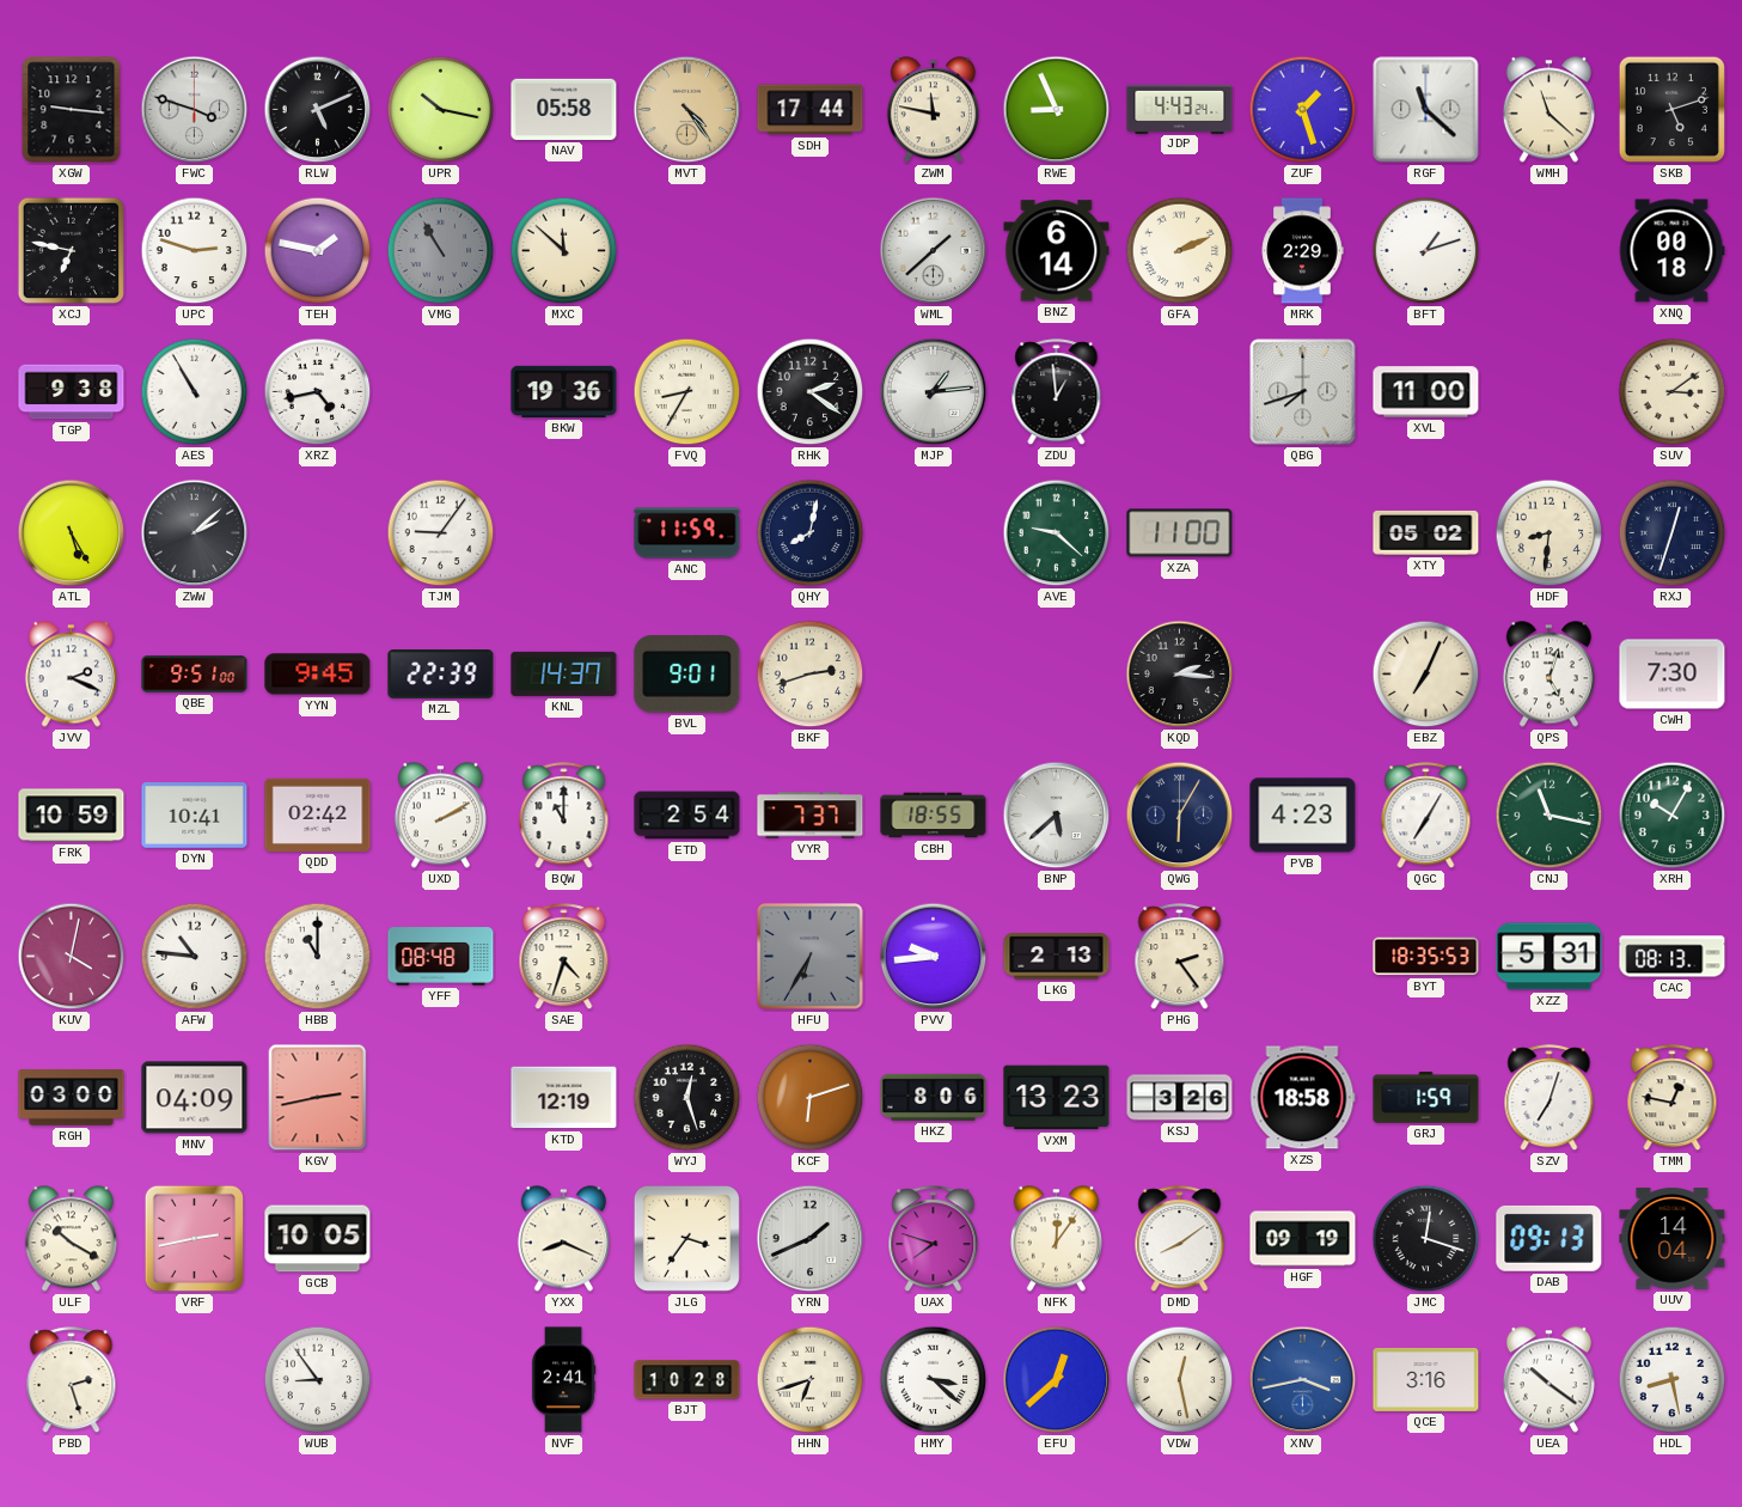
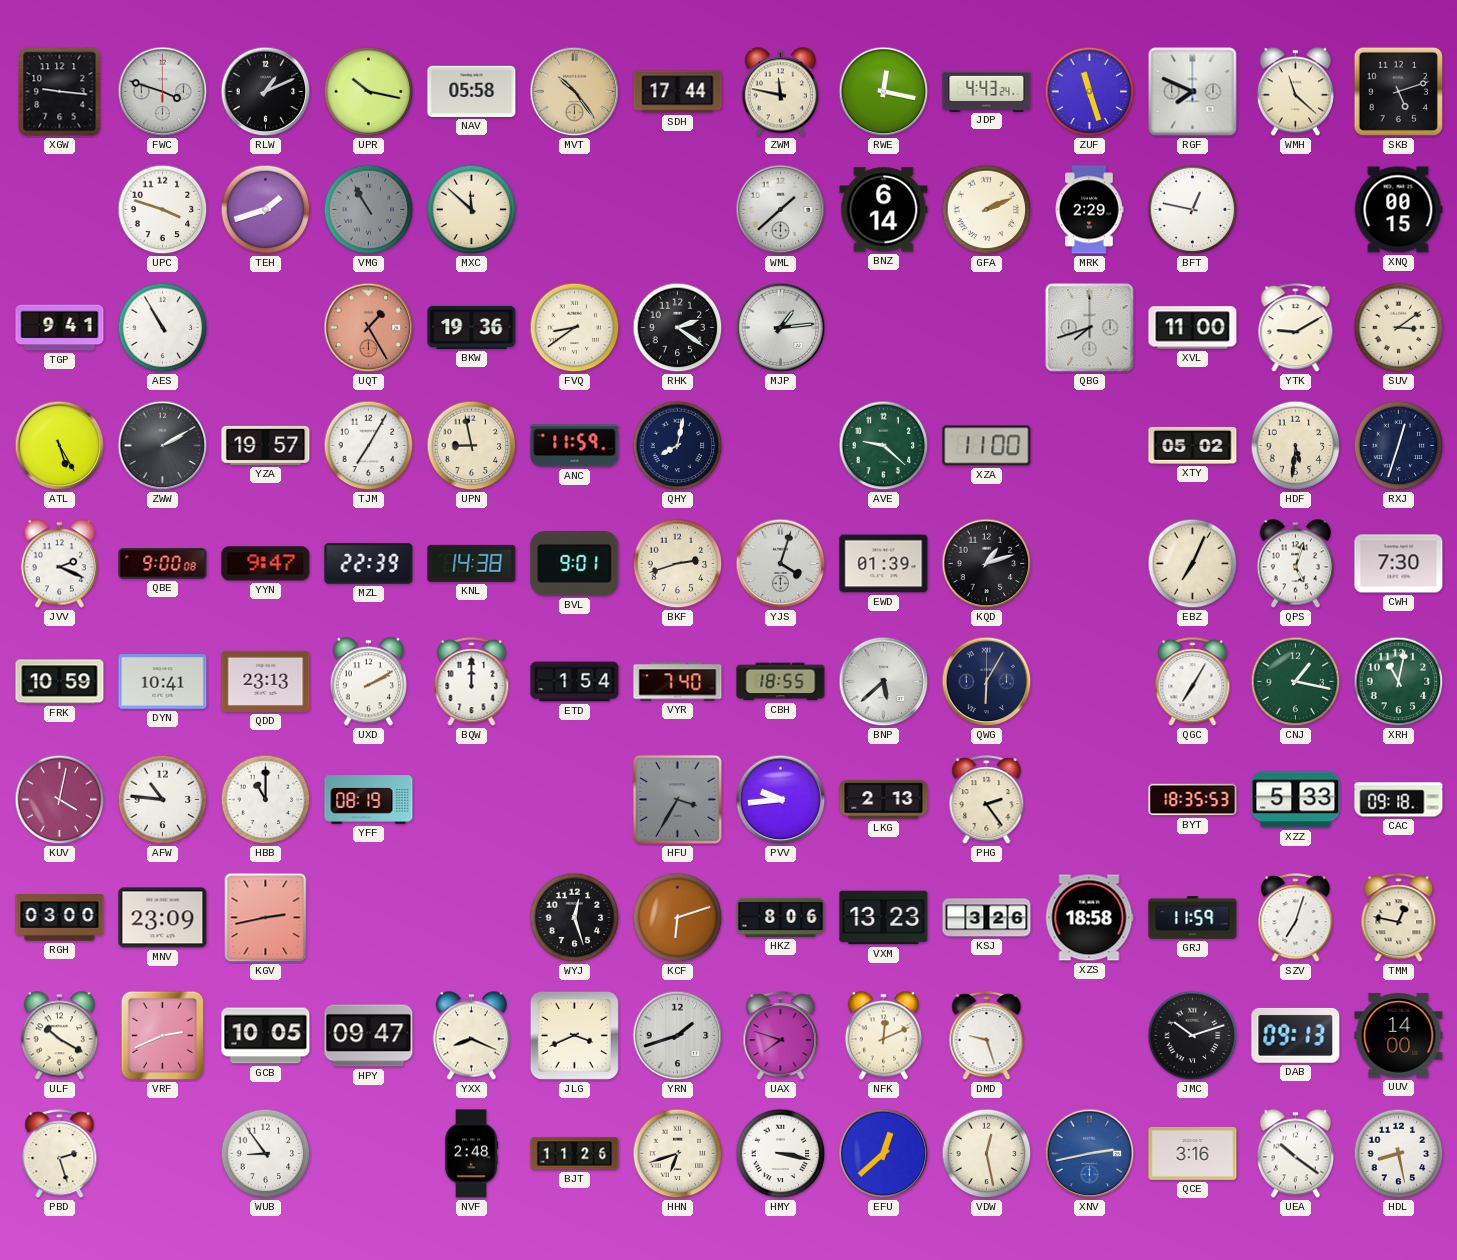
RLW: 5:11 -> 1:11 (266, 92)
MVT: 4:24 -> 10:24 (575, 92)
RWE: 8:56 -> 12:17 (884, 92)
ZUF: 1:27 -> 11:27 (1090, 92)
RGF: 11:22 -> 7:49 (1193, 92)
XCJ: 6:47 -> none (72, 251)
UPC: 2:48 -> 3:48 (163, 210)
TEH: 1:47 -> 1:42 (266, 210)
BFT: 1:12 -> 12:47 (1193, 210)
XNQ: 00:18 -> 00:15 (1398, 210)
TGP: 9:38 -> 9:41 (60, 328)
XRZ: 4:43 -> none (318, 392)
UQT: none -> 1:25 (369, 328)
FVQ: 8:35 -> 8:39 (575, 328)
ZDU: 12:59 -> none (1057, 392)
YTK: none -> 9:10 (1296, 328)
ZWW: 2:08 -> 2:10 (163, 446)
YZA: none -> 19:57 (266, 445)
TJM: 9:06 -> 7:05 (369, 446)
UPN: none -> 8:58 (472, 446)
HDF: 8:31 -> 5:31 (1296, 446)
QBE: 9:51 -> 9:00 (163, 564)
YYN: 9:45 -> 9:47 (266, 564)
KNL: 14:37 -> 14:38 (472, 563)
YJS: none -> 4:03 (781, 564)
EWD: none -> 01:39 (884, 564)
KQD: 2:16 -> 1:12 (987, 564)
QDD: 02:42 -> 23:13 (266, 681)
BQW: 11:00 -> 12:00 (472, 682)
ETD: 2:54 -> 1:54 (575, 682)
VYR: 7:37 -> 7:40 (678, 682)
PVB: 4:23 -> none (1303, 816)
CNJ: 11:17 -> 1:17 (1296, 682)
XRH: 10:05 -> 11:02 (1399, 682)
YFF: 08:48 -> 08:19 (369, 800)
SAE: 4:33 -> none (564, 957)
HFU: 6:35 -> 3:35 (678, 800)
XZZ: 5:31 -> 5:33 (1296, 800)
CAC: 08:13 -> 09:18 (1399, 800)
MNV: 04:09 -> 23:09 (163, 918)
KTD: 12:19 -> none (564, 1098)
GRJ: 1:59 -> 11:59 (1193, 918)
VRF: 2:43 -> 2:41 (162, 1036)
HPY: none -> 09:47 (369, 1036)
JLG: 3:36 -> 3:41 (574, 1035)
YRN: 1:41 -> 1:42 (678, 1036)
NFK: 12:06 -> 12:11 (883, 1036)
DMD: 8:09 -> 9:27 (987, 1036)
HGF: 09:19 -> none (1303, 1239)
JMC: 12:18 -> 10:12 (1193, 1036)
UUV: 14:04 -> 14:00 (1399, 1036)
NVF: 2:41 -> 2:48 (471, 1154)
BJT: 10:28 -> 11:26 (575, 1154)
HMY: 3:22 -> 3:17 (781, 1154)
XNV: 3:43 -> 2:43 (1090, 1154)
